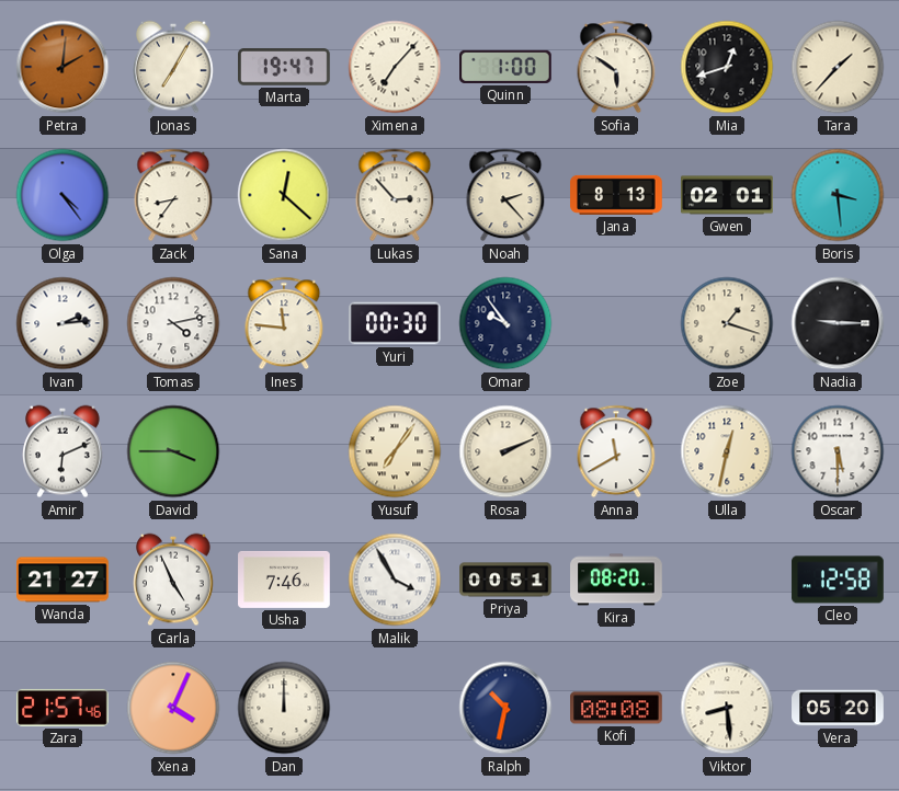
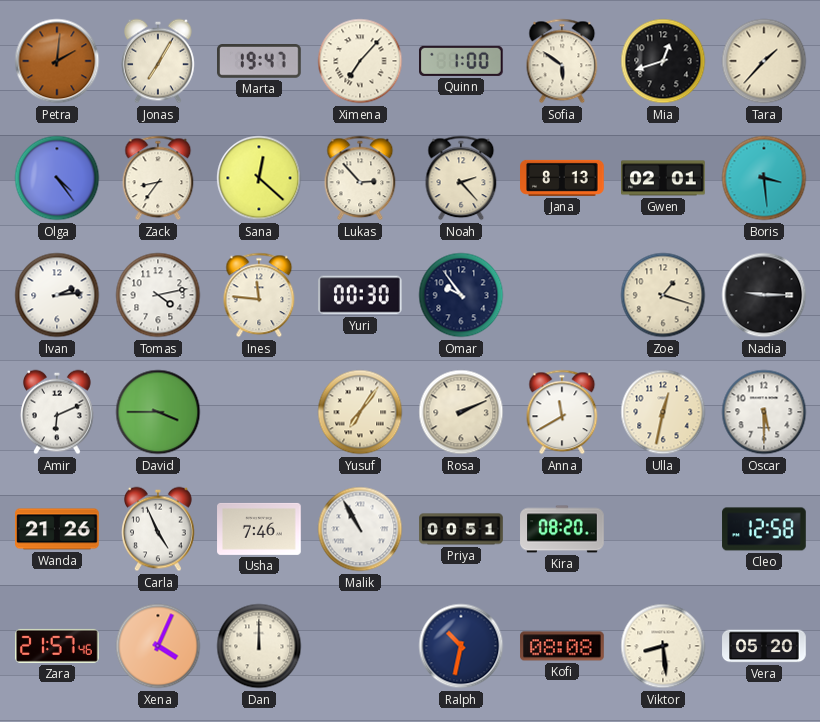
Wanda: 21:27 -> 21:26 (57, 529)
Malik: 3:55 -> 10:55 (360, 529)
